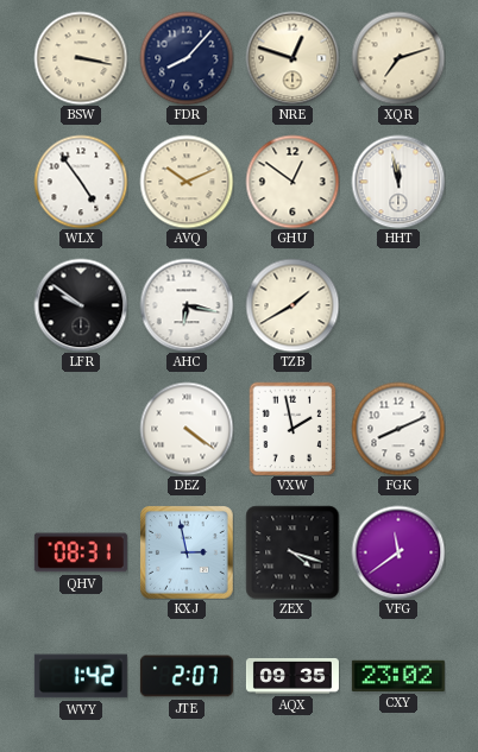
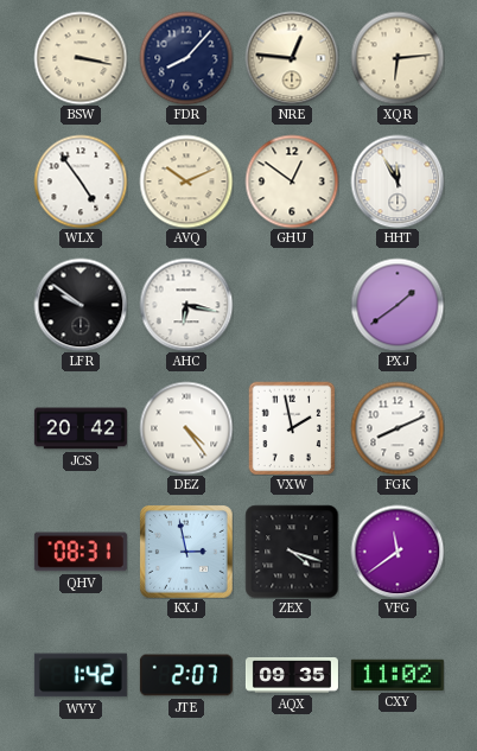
NRE: 12:48 -> 12:46 (292, 58)
XQR: 7:12 -> 6:14 (397, 58)
HHT: 11:58 -> 11:55 (397, 182)
TZB: 1:40 -> none (293, 305)
PXJ: none -> 1:39 (397, 305)
JCS: none -> 20:42 (81, 428)
DEZ: 4:21 -> 4:24 (186, 428)
CXY: 23:02 -> 11:02 (397, 675)
